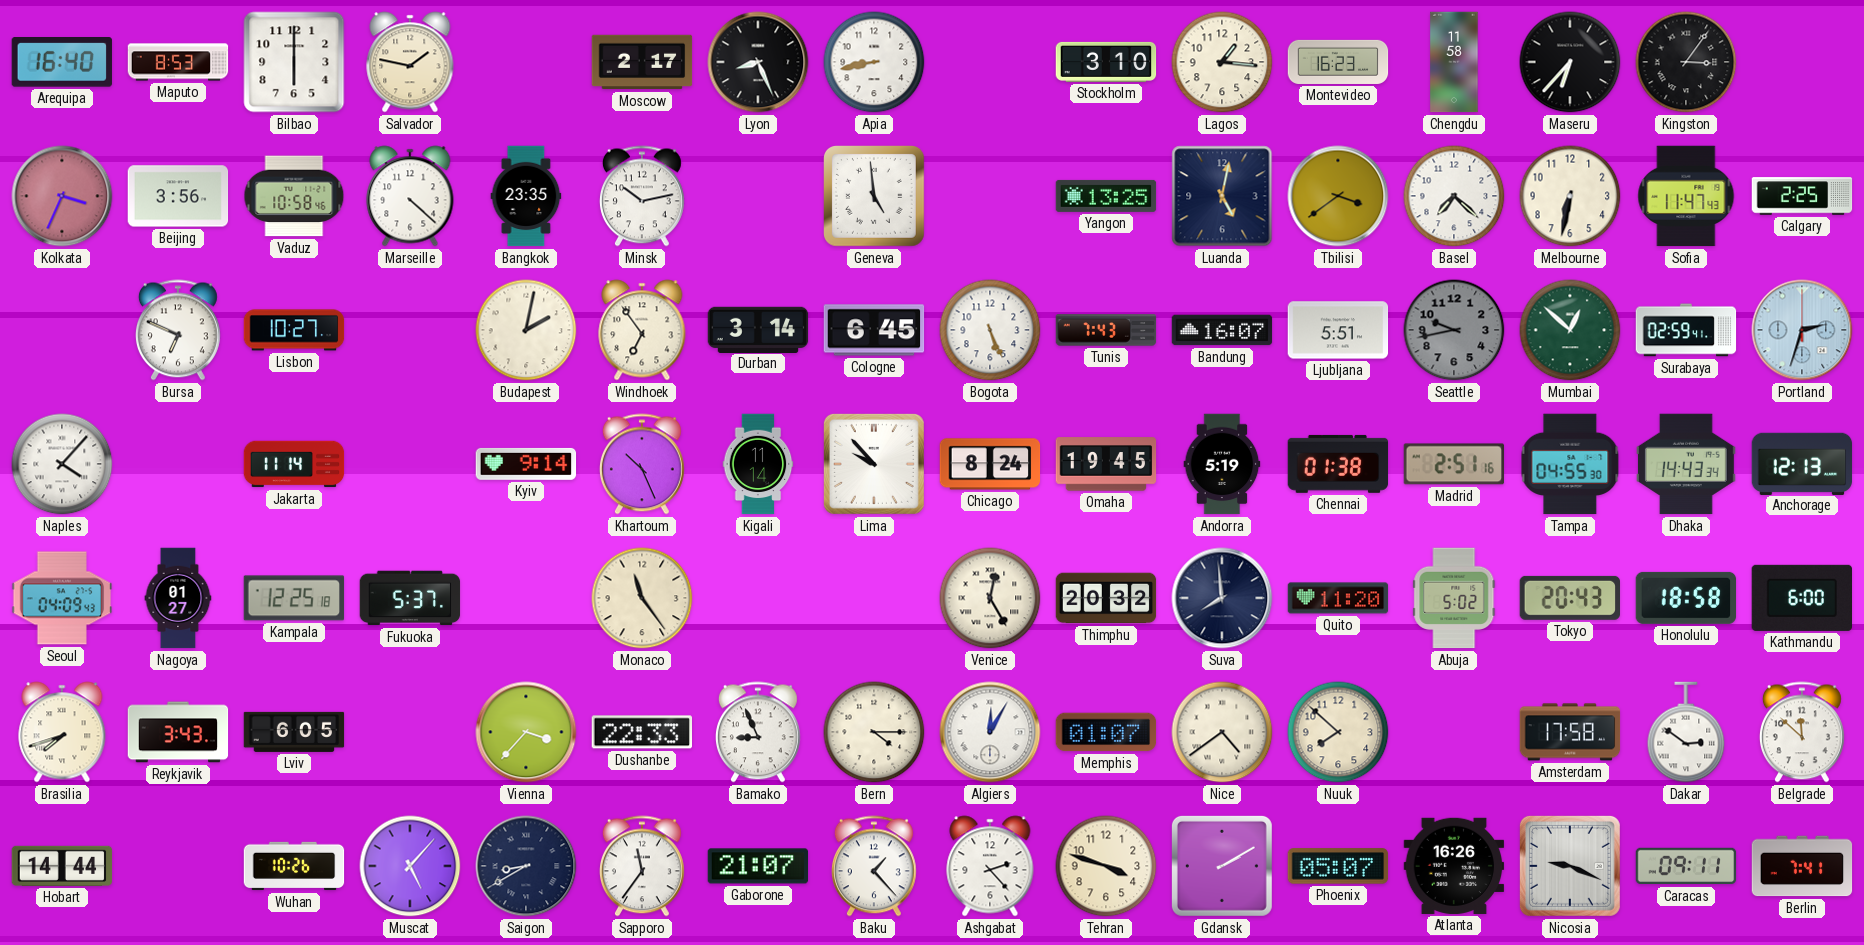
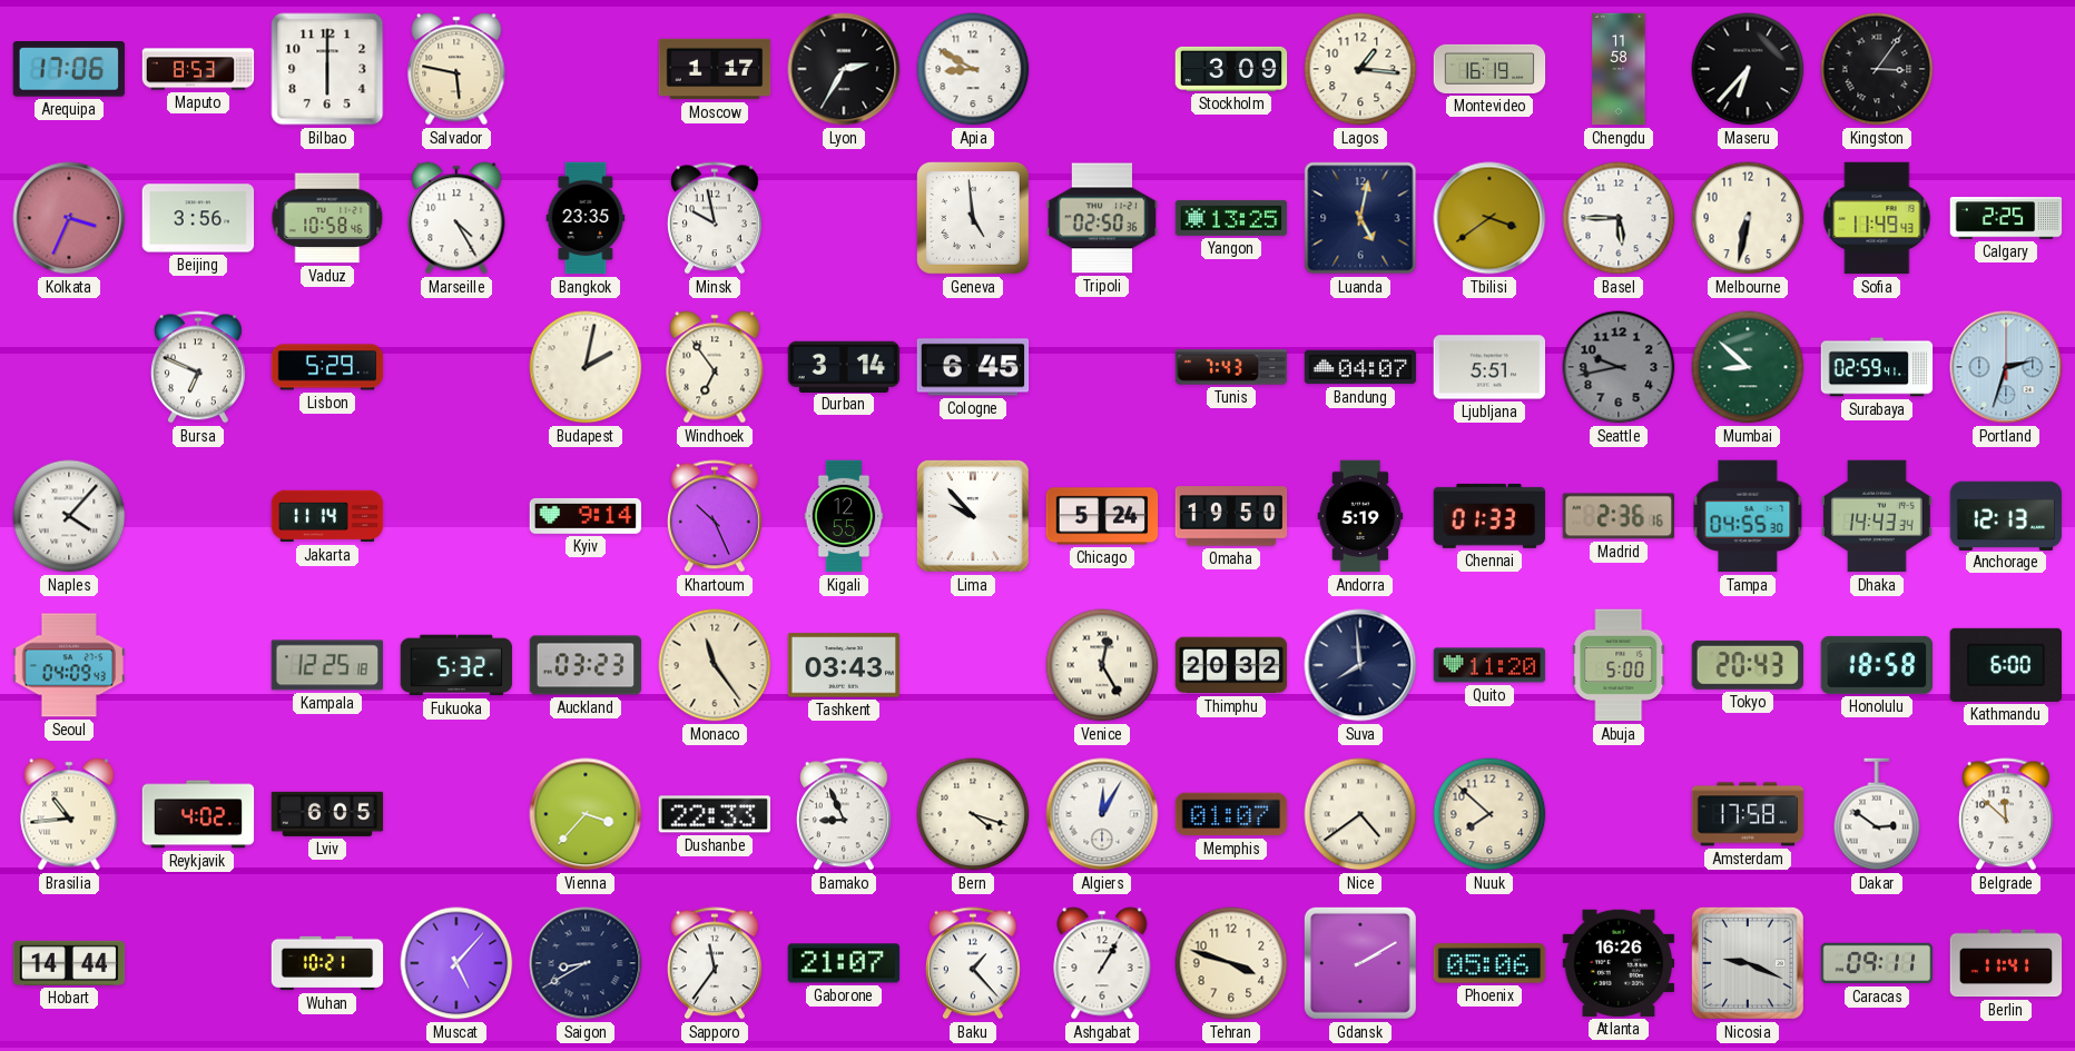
Arequipa: 16:40 -> 17:06 (68, 70)
Salvador: 1:47 -> 5:47 (456, 69)
Moscow: 2:17 -> 1:17 (715, 69)
Lyon: 8:26 -> 2:35 (844, 69)
Apia: 8:43 -> 8:50 (973, 69)
Stockholm: 3:10 -> 3:09 (1231, 69)
Montevideo: 16:23 -> 16:19 (1489, 69)
Marseille: 4:22 -> 4:25 (456, 218)
Minsk: 10:13 -> 9:58 (715, 218)
Tripoli: none -> 02:50 (1102, 218)
Basel: 7:22 -> 5:45 (1619, 218)
Sofia: 11:47 -> 11:49 (1877, 218)
Lisbon: 10:27 -> 5:29 (327, 367)
Bogota: 5:26 -> none (990, 330)
Bandung: 16:07 -> 04:07 (1360, 367)
Mumbai: 12:52 -> 8:52 (1748, 367)
Kigali: 11:14 -> 12:55 (844, 516)
Chicago: 8:24 -> 5:24 (1102, 516)
Omaha: 19:45 -> 19:50 (1231, 516)
Chennai: 01:38 -> 01:33 (1489, 516)
Madrid: 2:51 -> 2:36 (1619, 516)
Nagoya: 01:27 -> none (178, 598)
Fukuoka: 5:37 -> 5:32 (456, 665)
Auckland: none -> 03:23 (586, 665)
Tashkent: none -> 03:43 (844, 665)
Abuja: 5:02 -> 5:00 (1619, 665)
Brasilia: 7:42 -> 10:44 (69, 814)
Reykjavik: 3:43 -> 4:02 (198, 814)
Bern: 4:15 -> 4:18 (973, 814)
Wuhan: 10:26 -> 10:21 (327, 963)
Ashgabat: 2:23 -> 1:05 (1102, 963)
Phoenix: 05:07 -> 05:06 (1489, 963)
Berlin: 7:41 -> 11:41 (2006, 963)
